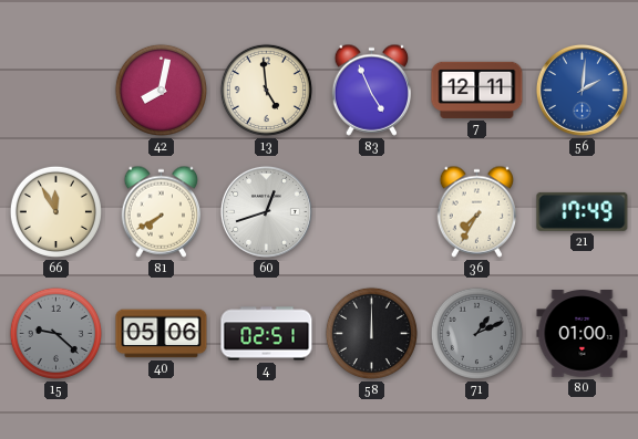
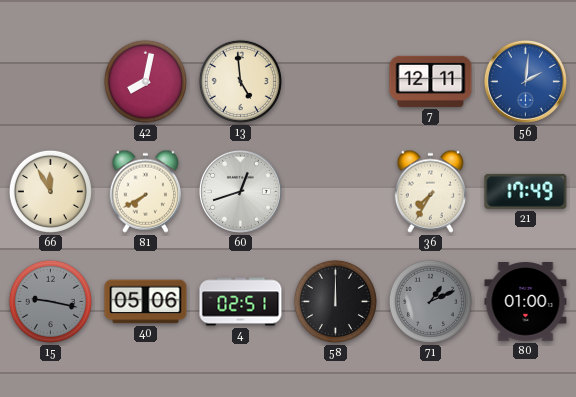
83: 4:56 -> none (372, 90)
15: 9:22 -> 9:17 (50, 301)
